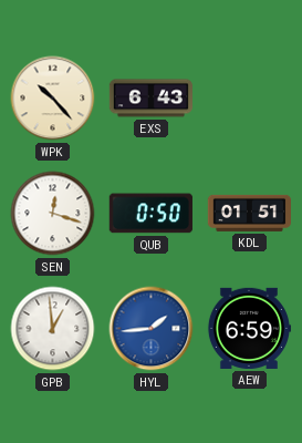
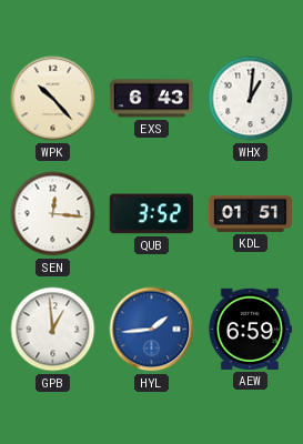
WHX: none -> 1:01 (251, 99)
SEN: 12:18 -> 12:16 (53, 214)
QUB: 0:50 -> 3:52 (151, 214)
